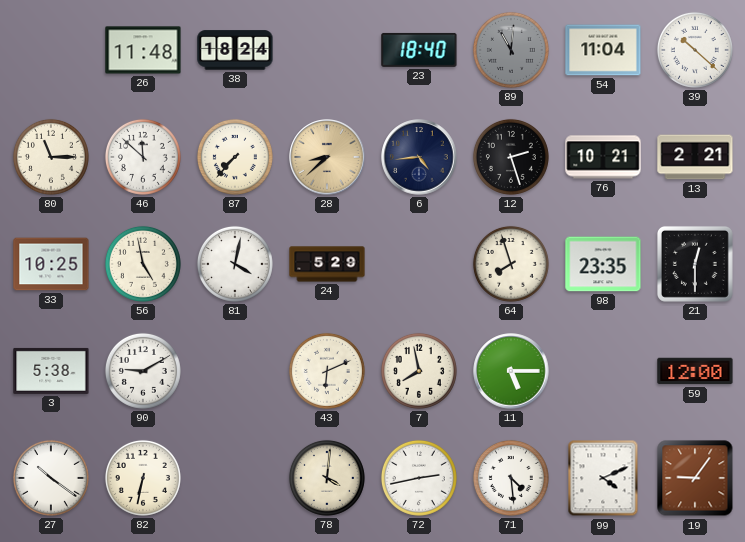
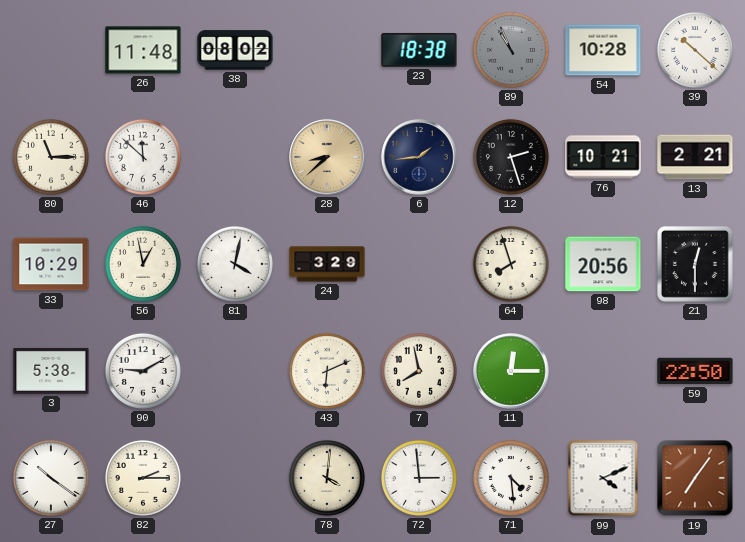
38: 18:24 -> 08:02 (235, 50)
23: 18:40 -> 18:38 (419, 50)
89: 11:01 -> 10:56 (511, 50)
54: 11:04 -> 10:28 (603, 50)
87: 7:37 -> none (235, 157)
6: 4:44 -> 1:44 (419, 157)
33: 10:25 -> 10:29 (51, 264)
56: 4:58 -> 12:58 (143, 264)
24: 5:29 -> 3:29 (327, 264)
98: 23:35 -> 20:56 (603, 264)
11: 5:15 -> 12:15 (511, 371)
59: 12:00 -> 22:50 (695, 371)
82: 6:32 -> 2:15 (143, 478)
72: 2:43 -> 2:59 (419, 478)
19: 9:06 -> 7:06 (695, 478)
